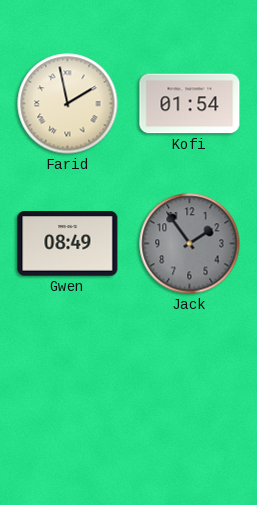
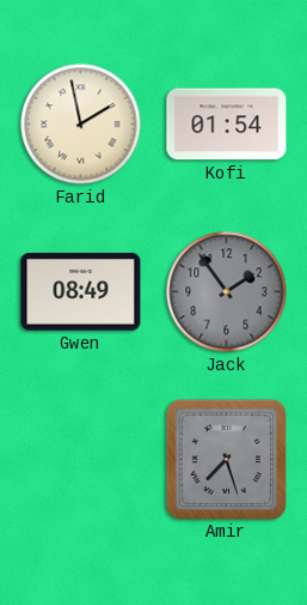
Amir: none -> 7:27 (226, 459)
